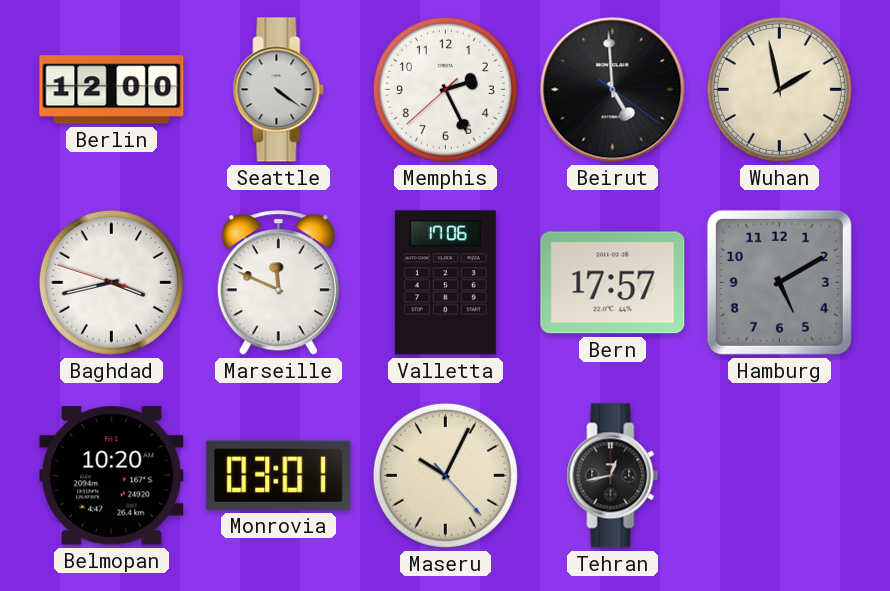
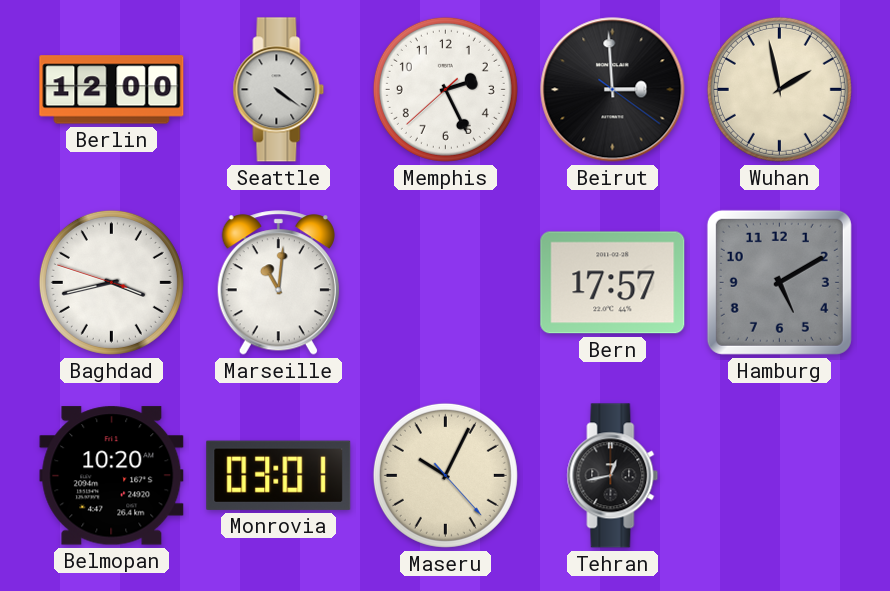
Beirut: 4:59 -> 2:59 (613, 90)
Marseille: 11:49 -> 11:01 (278, 283)
Valletta: 17:06 -> none (445, 283)
